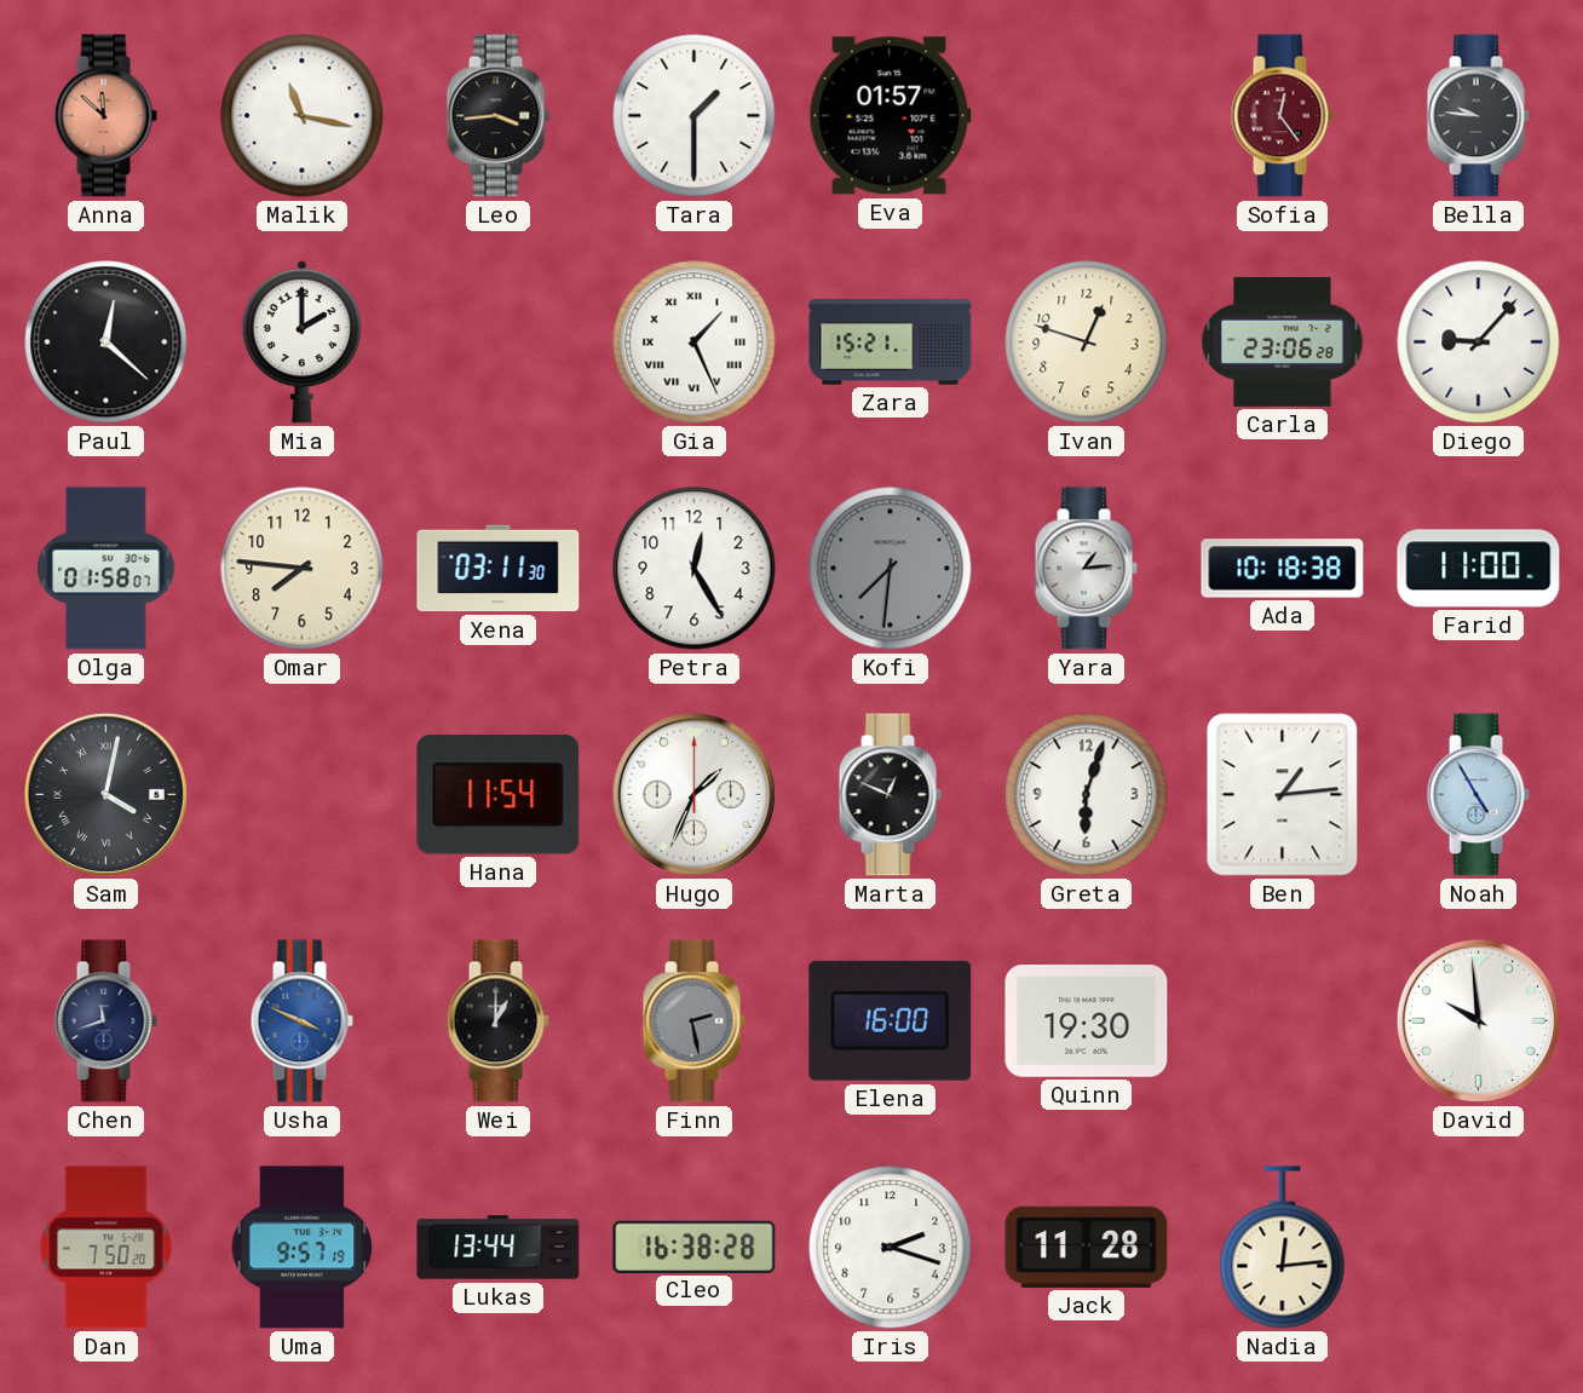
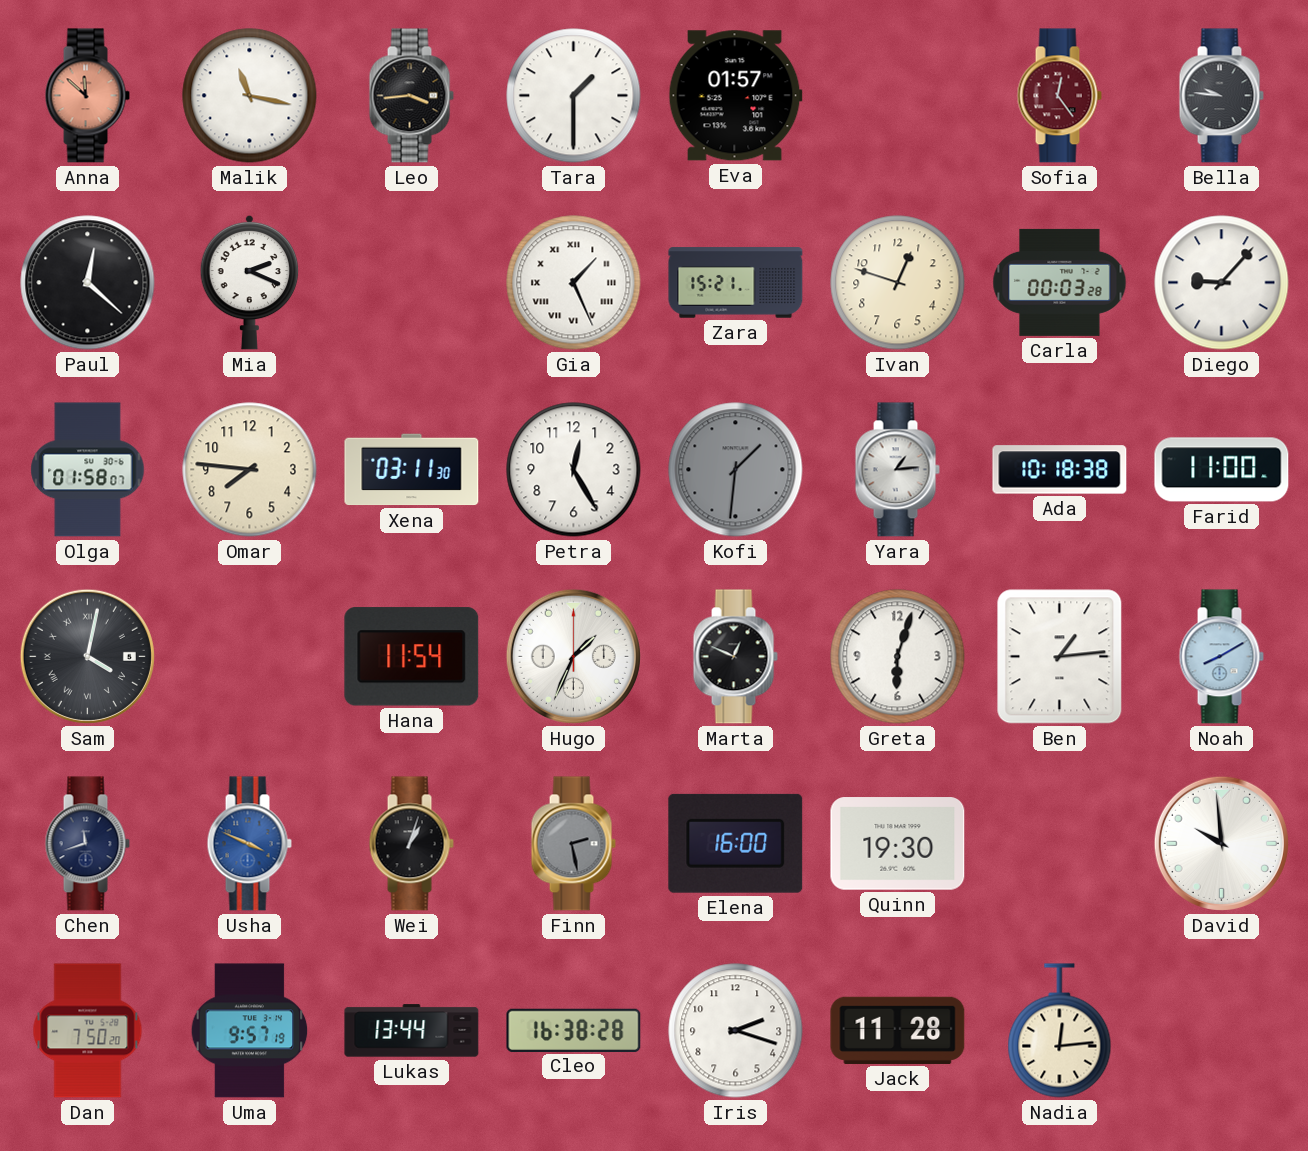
Mia: 2:00 -> 2:19 (250, 282)
Carla: 23:06 -> 00:03 (1060, 282)
Kofi: 7:31 -> 1:31 (736, 470)
Noah: 4:55 -> 8:10 (1221, 657)
Wei: 1:00 -> 1:03 (411, 844)
